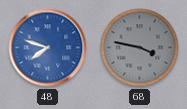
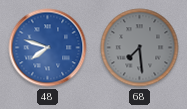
68: 3:47 -> 7:29 (140, 48)
